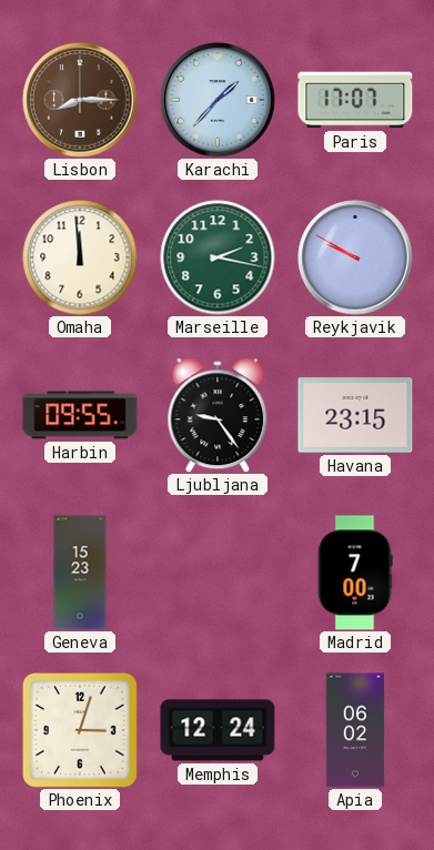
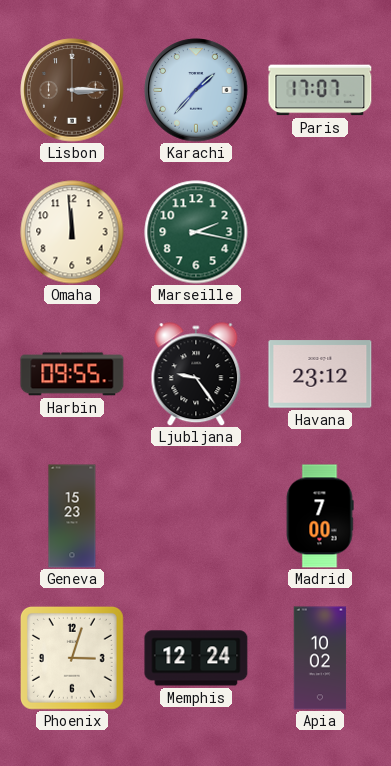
Lisbon: 8:15 -> 3:15 (72, 90)
Reykjavik: 9:50 -> none (355, 257)
Havana: 23:15 -> 23:12 (320, 374)
Apia: 06:02 -> 10:02 (320, 658)
